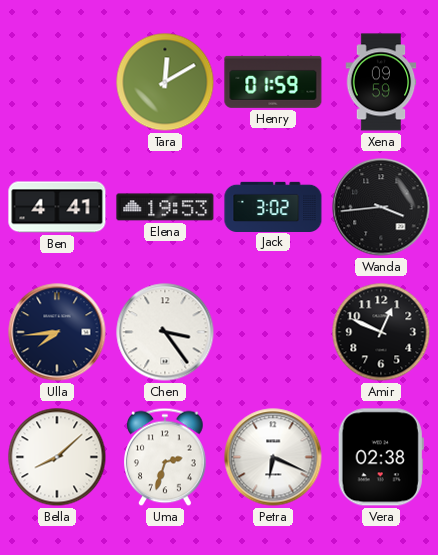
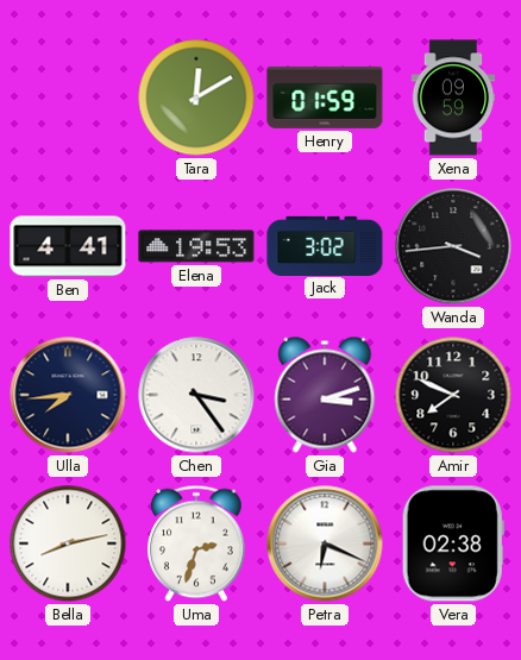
Gia: none -> 3:12 (325, 395)
Amir: 12:49 -> 7:49 (453, 395)
Bella: 8:08 -> 8:13 (68, 543)
